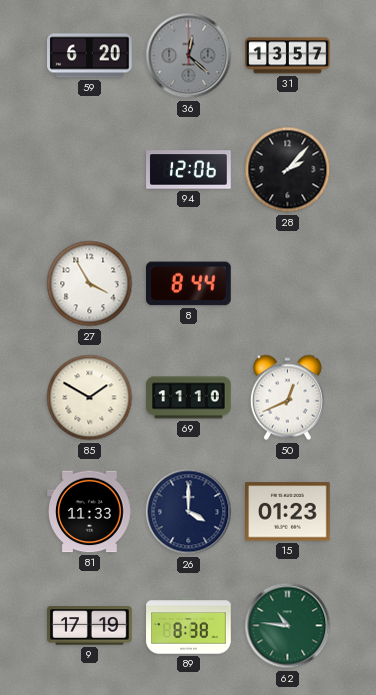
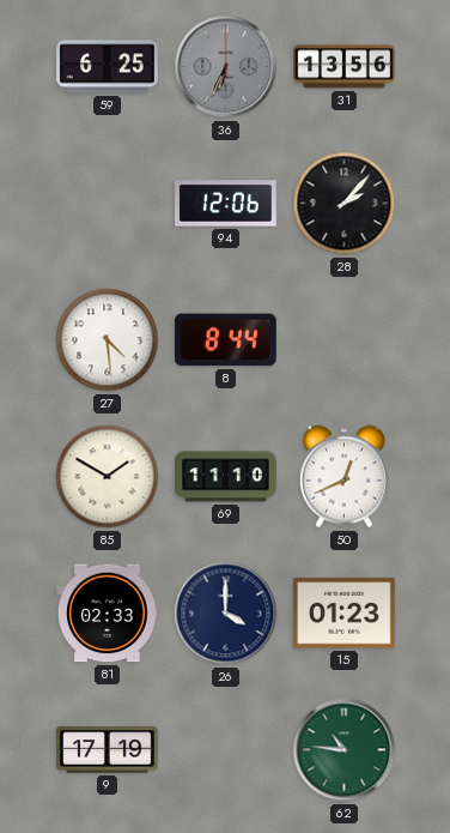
59: 6:20 -> 6:25 (108, 67)
36: 12:22 -> 6:34 (226, 67)
31: 13:57 -> 13:56 (345, 67)
27: 3:55 -> 4:29 (108, 340)
81: 11:33 -> 02:33 (108, 614)
89: 8:38 -> none (189, 626)
